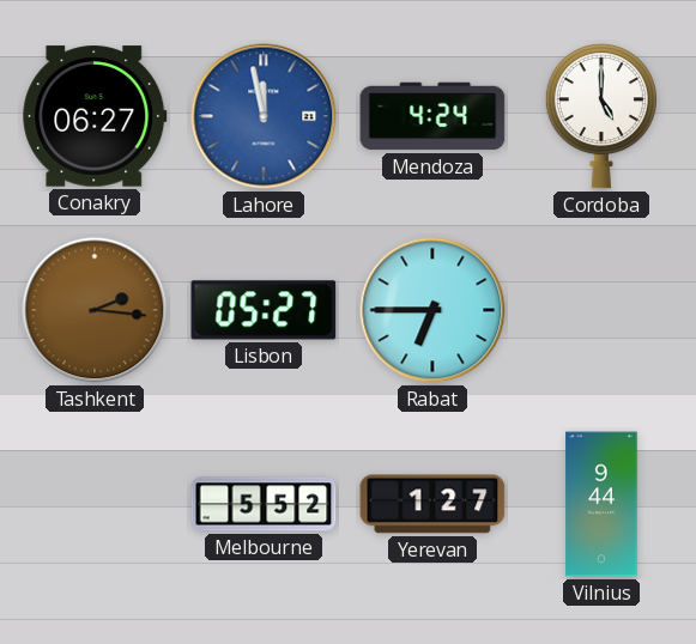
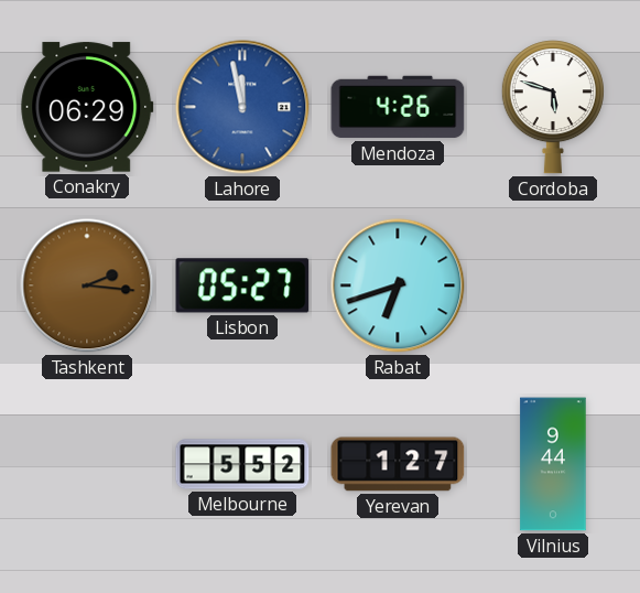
Conakry: 06:27 -> 06:29 (87, 107)
Mendoza: 4:24 -> 4:26 (398, 107)
Cordoba: 5:00 -> 5:48 (553, 107)
Rabat: 6:45 -> 6:42 (398, 285)
